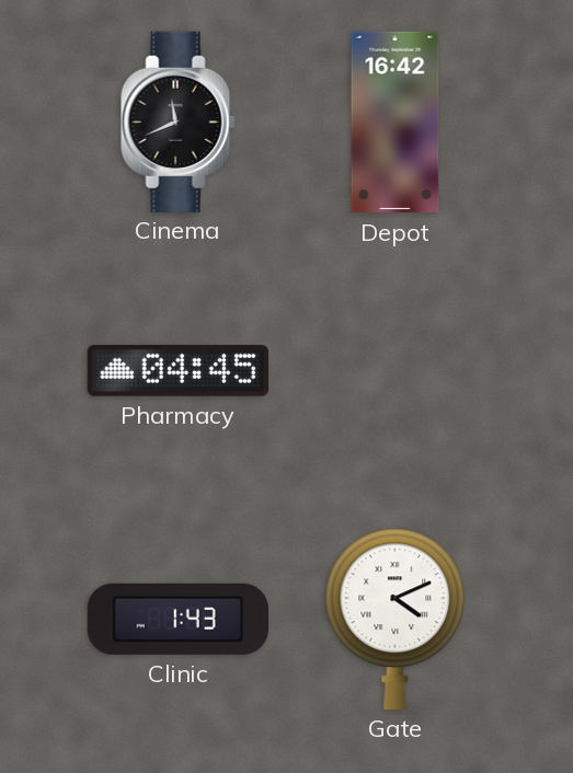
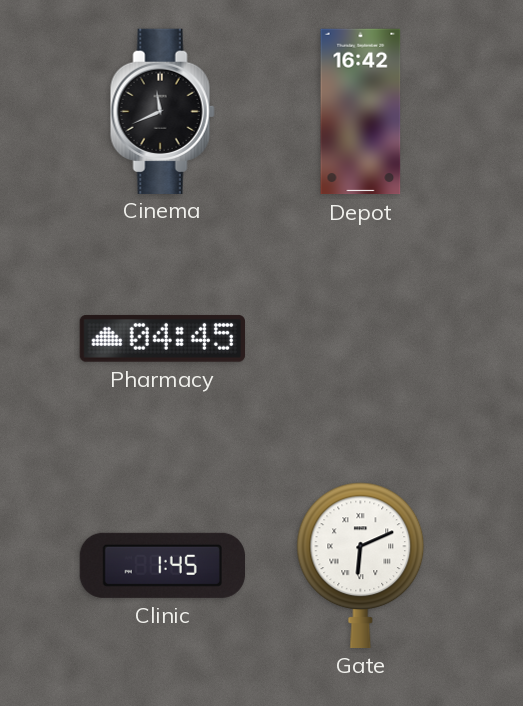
Clinic: 1:43 -> 1:45 (162, 565)
Gate: 4:11 -> 6:11 (361, 565)
